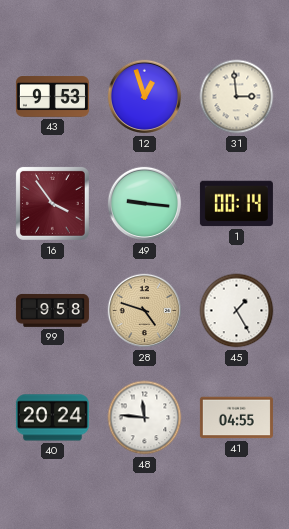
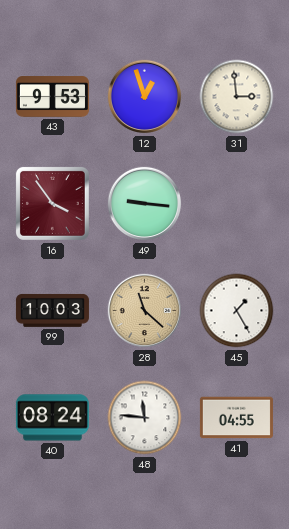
1: 00:14 -> none (236, 204)
99: 9:58 -> 10:03 (52, 311)
28: 4:48 -> 11:22 (145, 311)
40: 20:24 -> 08:24 (52, 418)
